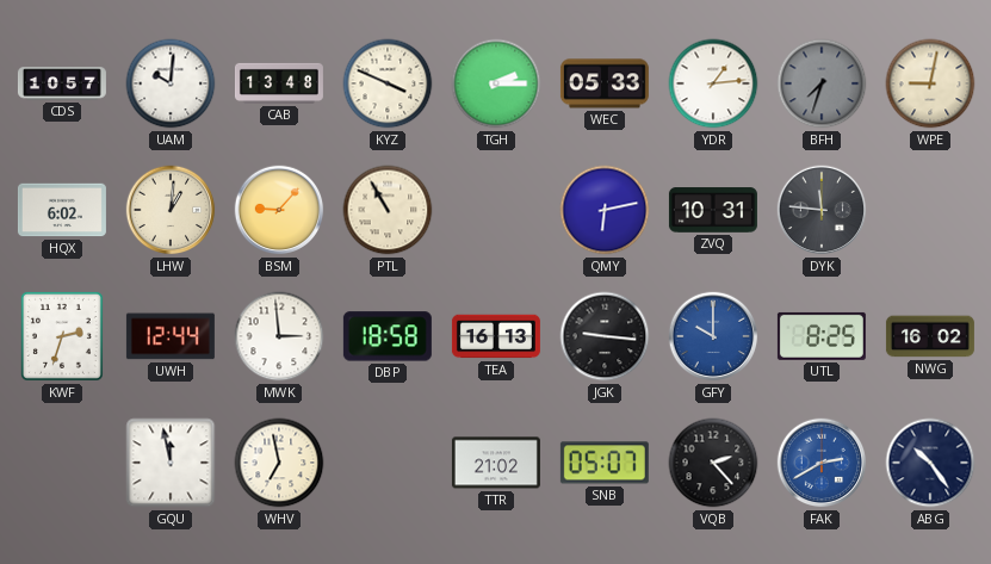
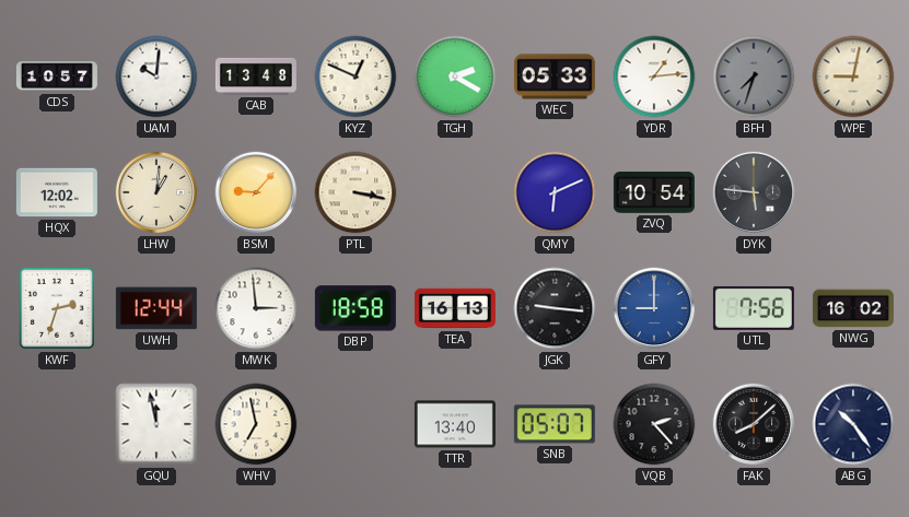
KYZ: 3:49 -> 12:49 (356, 77)
TGH: 2:15 -> 2:20 (455, 77)
HQX: 6:02 -> 12:02 (57, 192)
PTL: 10:55 -> 3:17 (356, 192)
QMY: 6:13 -> 6:11 (555, 192)
ZVQ: 10:31 -> 10:54 (654, 192)
DYK: 11:46 -> 5:46 (754, 192)
GFY: 10:00 -> 9:00 (654, 308)
UTL: 8:25 -> 7:56 (754, 308)
TTR: 21:02 -> 13:40 (455, 424)
FAK: 2:40 -> 8:08 (754, 424)
FAK dial: blue -> black (754, 424)
